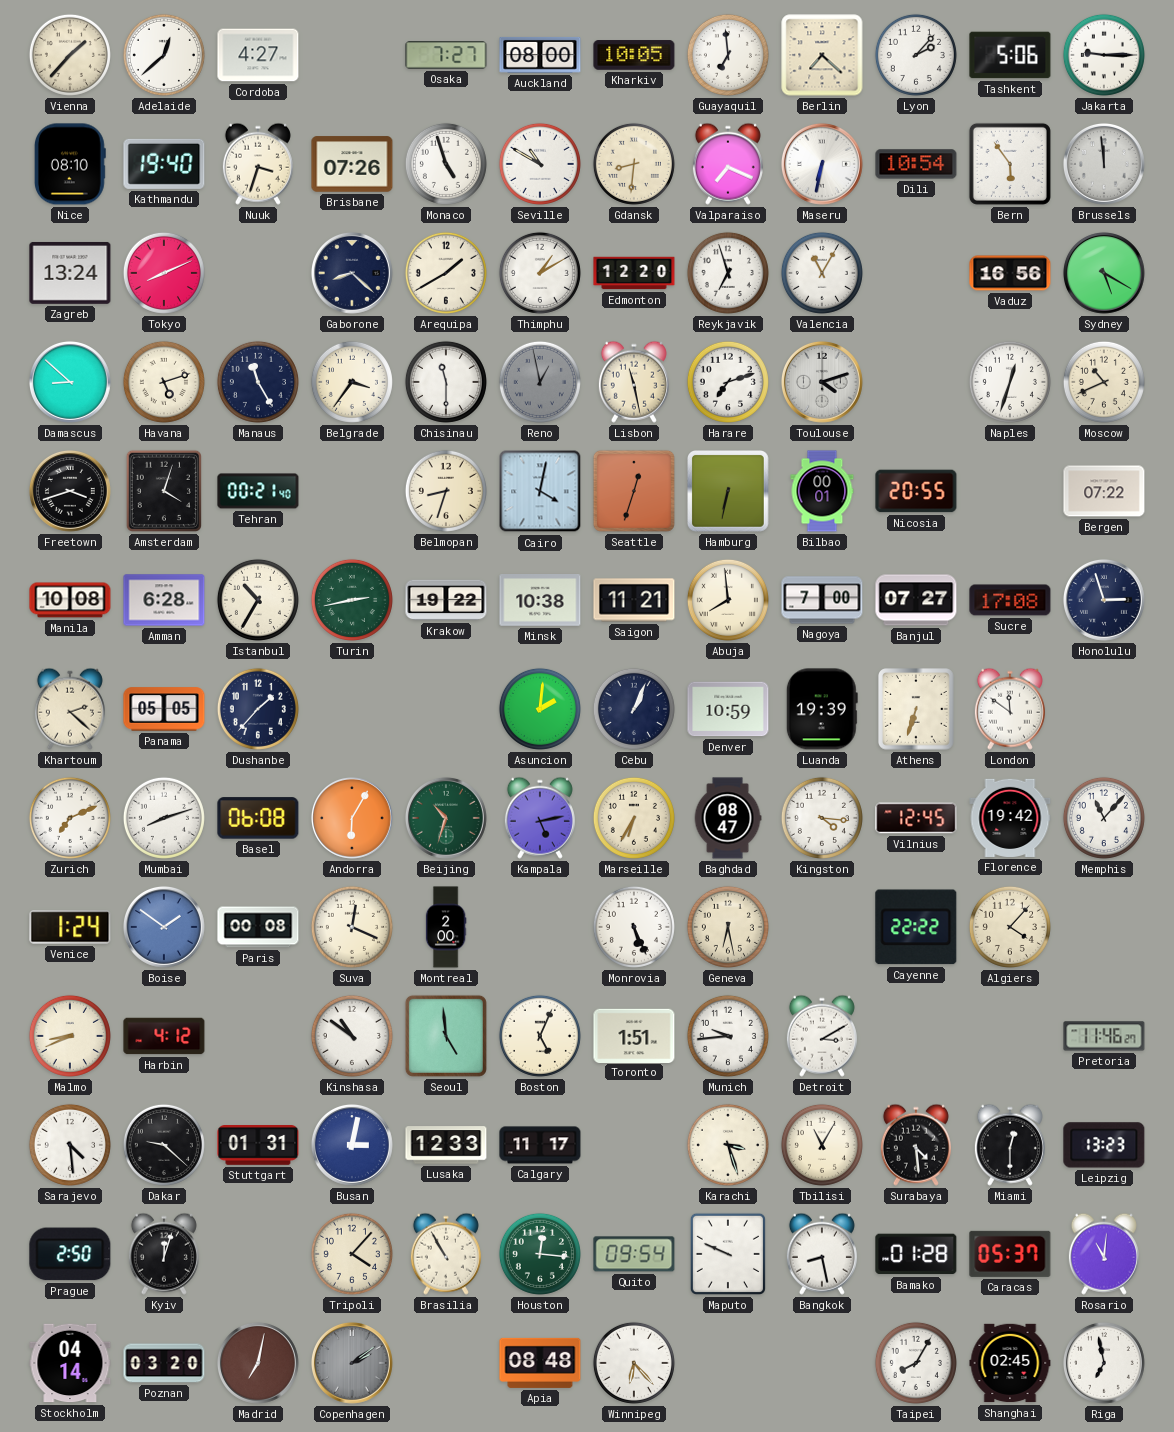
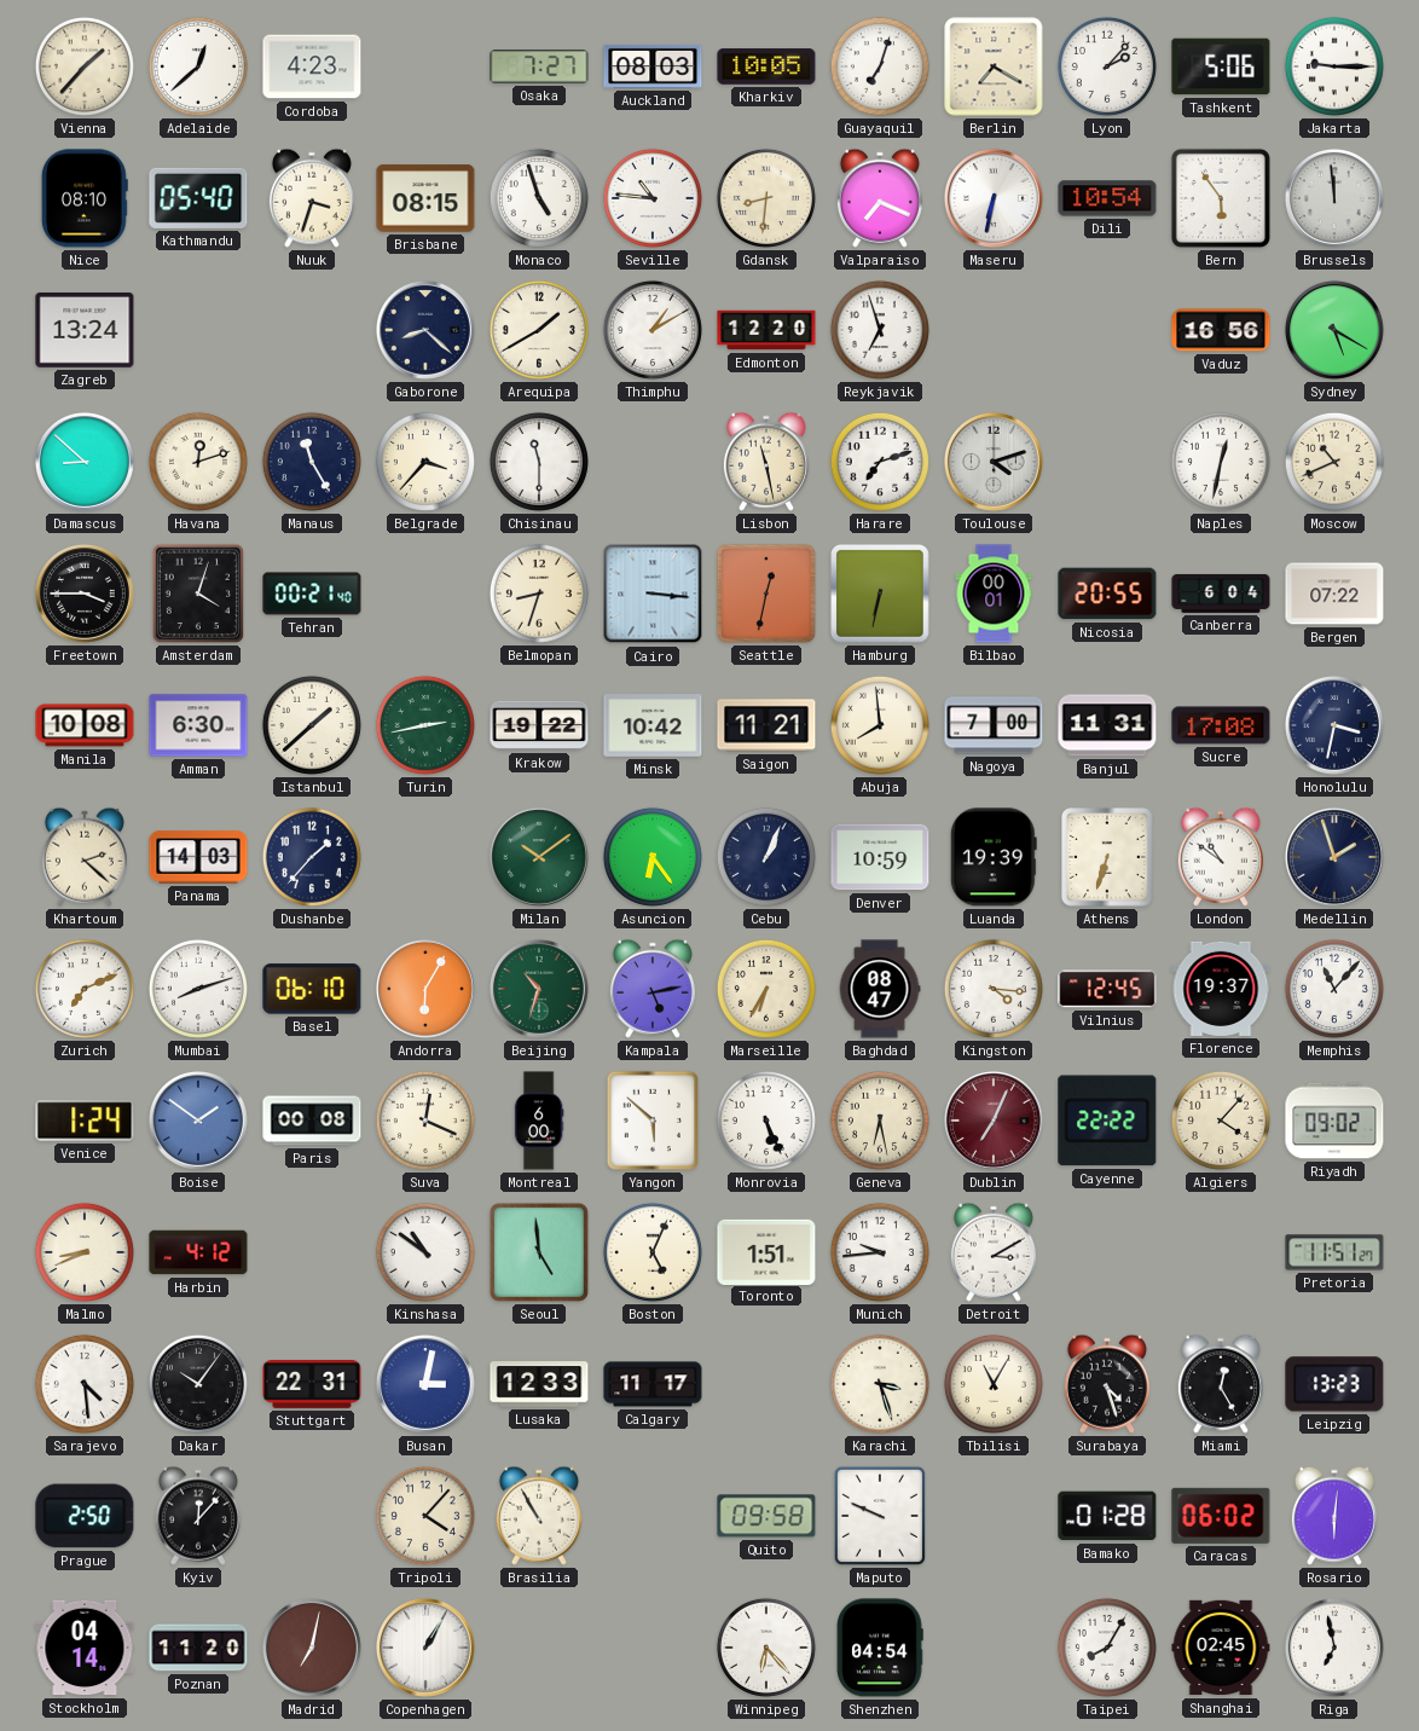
Cordoba: 4:27 -> 4:23 (312, 66)
Auckland: 08:00 -> 08:03 (653, 66)
Guayaquil: 6:59 -> 7:03 (880, 66)
Berlin: 7:22 -> 7:20 (994, 66)
Kathmandu: 19:40 -> 05:40 (198, 198)
Brisbane: 07:26 -> 08:15 (425, 198)
Seville: 10:50 -> 10:46 (653, 198)
Tokyo: 8:11 -> none (164, 273)
Valencia: 11:05 -> none (822, 273)
Havana: 5:12 -> 12:12 (198, 462)
Belgrade: 3:36 -> 3:37 (425, 462)
Reno: 12:58 -> none (540, 382)
Naples: 12:33 -> 12:32 (1221, 462)
Freetown: 3:42 -> 3:45 (85, 594)
Cairo: 4:02 -> 3:16 (653, 594)
Seattle: 12:33 -> 12:32 (766, 594)
Canberra: none -> 6:04 (1221, 594)
Amman: 6:28 -> 6:30 (198, 725)
Istanbul: 10:35 -> 1:38 (312, 725)
Minsk: 10:38 -> 10:42 (653, 725)
Banjul: 07:27 -> 11:31 (1107, 725)
Honolulu: 2:57 -> 3:32 (1334, 725)
Panama: 05:05 -> 14:03 (198, 857)
Milan: none -> 10:09 (539, 857)
Asuncion: 2:01 -> 6:24 (653, 857)
London: 11:51 -> 10:51 (1221, 857)
Medellin: none -> 1:57 (1334, 857)
Basel: 06:08 -> 06:10 (312, 989)
Florence: 19:42 -> 19:37 (1221, 989)
Montreal: 2:00 -> 6:00 (539, 1121)
Yangon: none -> 5:52 (653, 1121)
Dublin: none -> 7:04 (994, 1121)
Riyadh: none -> 09:02 (1334, 1121)
Pretoria: 11:46 -> 11:51 (1334, 1252)
Dakar: 9:22 -> 10:06 (198, 1384)
Stuttgart: 01:31 -> 22:31 (312, 1385)
Surabaya: 4:29 -> 4:27 (1107, 1384)
Miami: 12:30 -> 12:25 (1221, 1384)
Kyiv: 12:03 -> 12:07 (198, 1516)
Houston: 12:16 -> none (540, 1254)
Quito: 09:54 -> 09:58 (766, 1516)
Bangkok: 8:28 -> none (822, 1254)
Caracas: 05:37 -> 06:02 (1221, 1516)
Rosario: 11:01 -> 6:01 (1334, 1516)
Poznan: 03:20 -> 11:20 (198, 1648)
Copenhagen: 2:09 -> 1:05 (425, 1648)
Copenhagen dial: grey -> white (425, 1648)
Apia: 08:48 -> none (540, 1363)
Shenzhen: none -> 04:54 (880, 1648)
